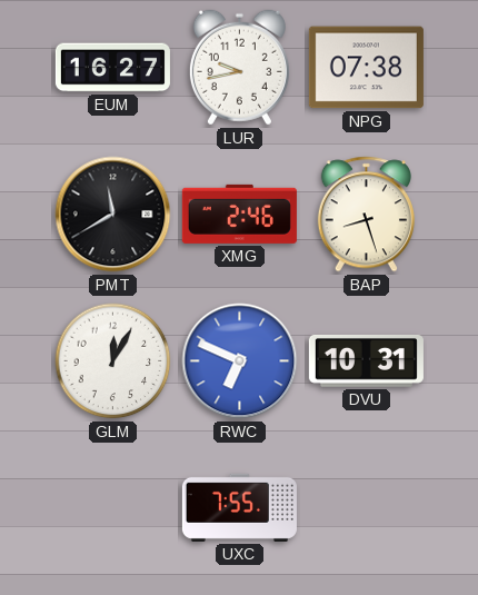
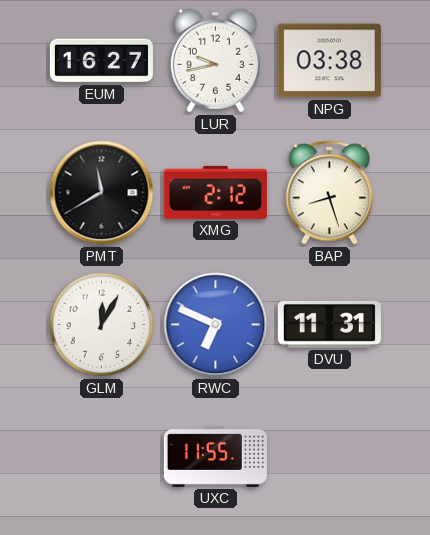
NPG: 07:38 -> 03:38 (329, 61)
XMG: 2:46 -> 2:12 (215, 192)
DVU: 10:31 -> 11:31 (329, 324)
UXC: 7:55 -> 11:55 (215, 456)
